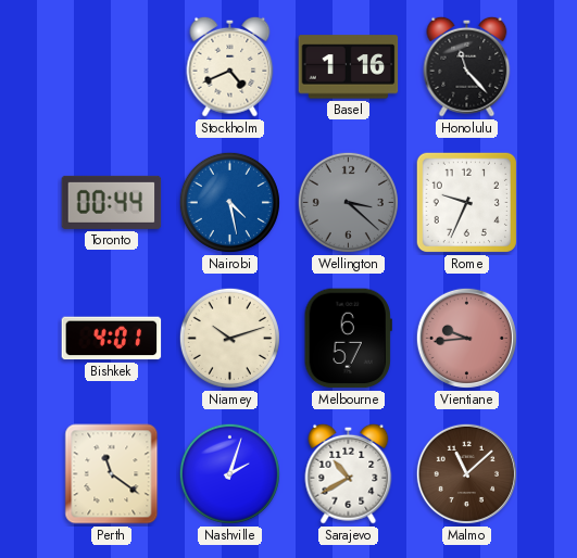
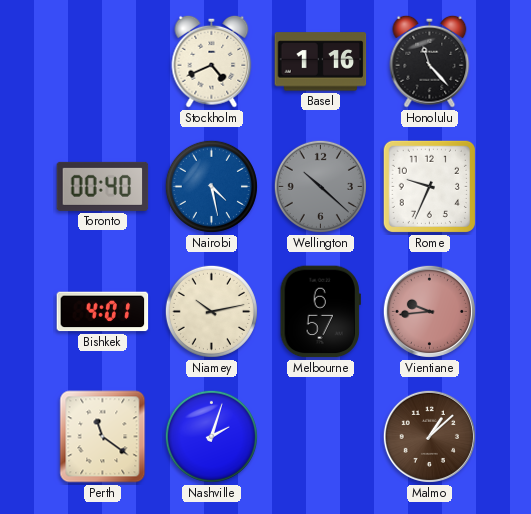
Toronto: 00:44 -> 00:40 (103, 186)
Wellington: 3:22 -> 10:22 (320, 186)
Niamey: 10:12 -> 10:13 (211, 311)
Sarajevo: 10:40 -> none (349, 473)
Malmo: 11:08 -> 1:08 (429, 436)
